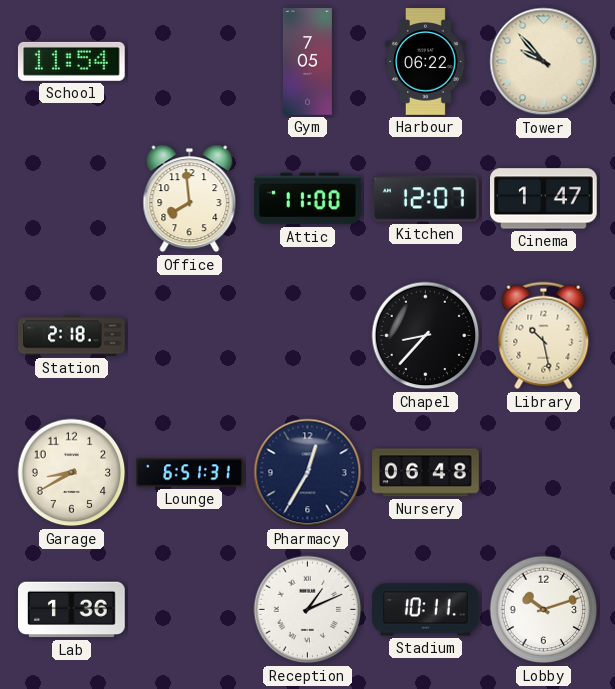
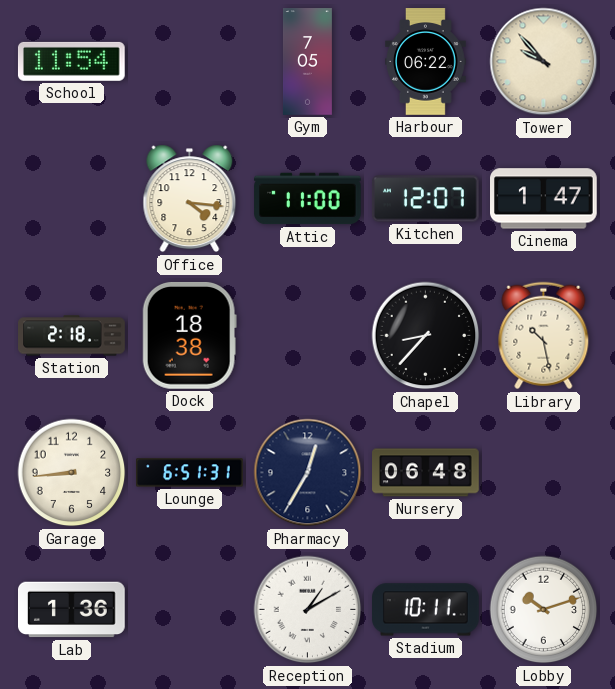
Office: 7:59 -> 4:16 (190, 199)
Dock: none -> 18:38 (189, 335)
Garage: 8:40 -> 8:44 (72, 473)
Reception: 1:11 -> 1:10 (308, 610)
